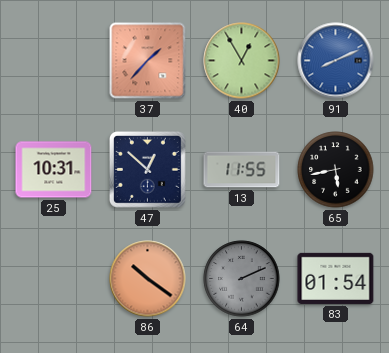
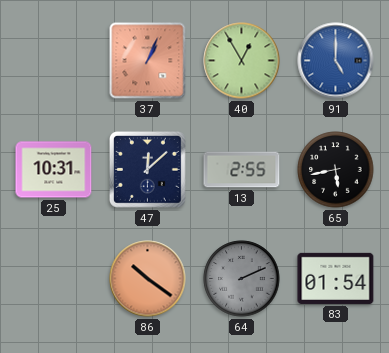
37: 1:37 -> 1:04 (148, 61)
91: 8:11 -> 5:00 (336, 61)
47: 12:52 -> 12:08 (148, 170)
13: 11:55 -> 2:55 (242, 170)
